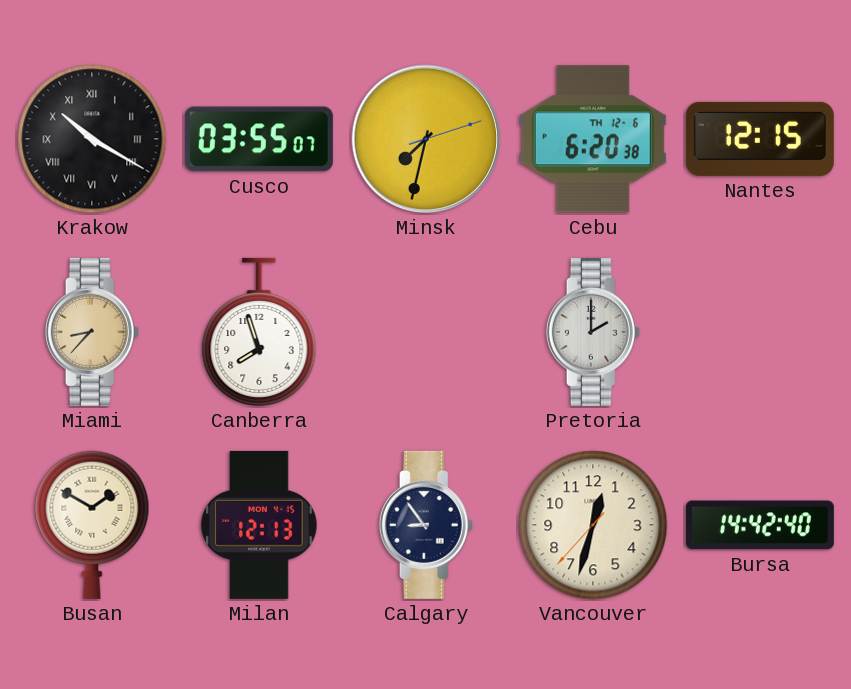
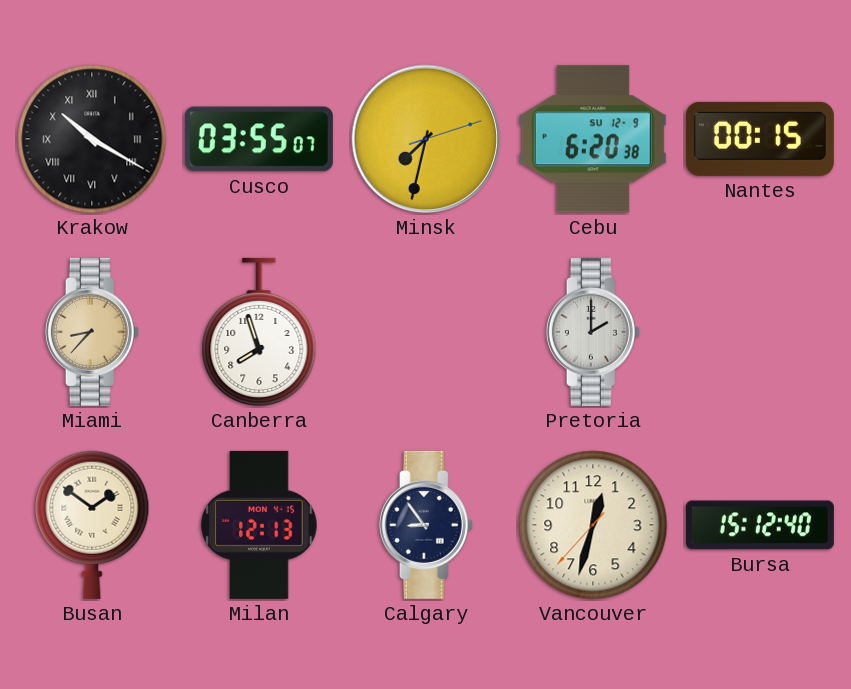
Cebu date: TH 12-6 -> SU 12-9 (593, 139)
Nantes: 12:15 -> 00:15 (760, 139)
Busan: 1:50 -> 1:51 (92, 525)
Bursa: 14:42 -> 15:12 (760, 525)
